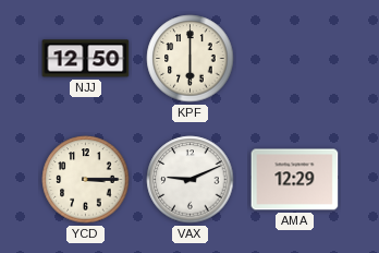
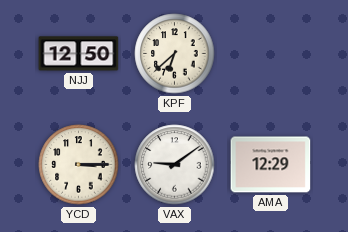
KPF: 6:00 -> 6:38 (175, 54)
VAX: 9:11 -> 9:09 (175, 165)
